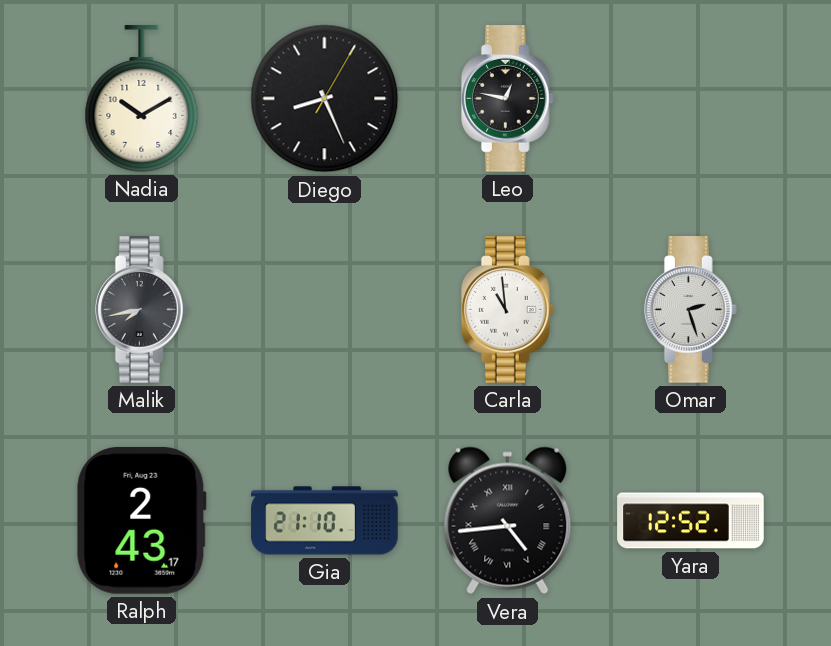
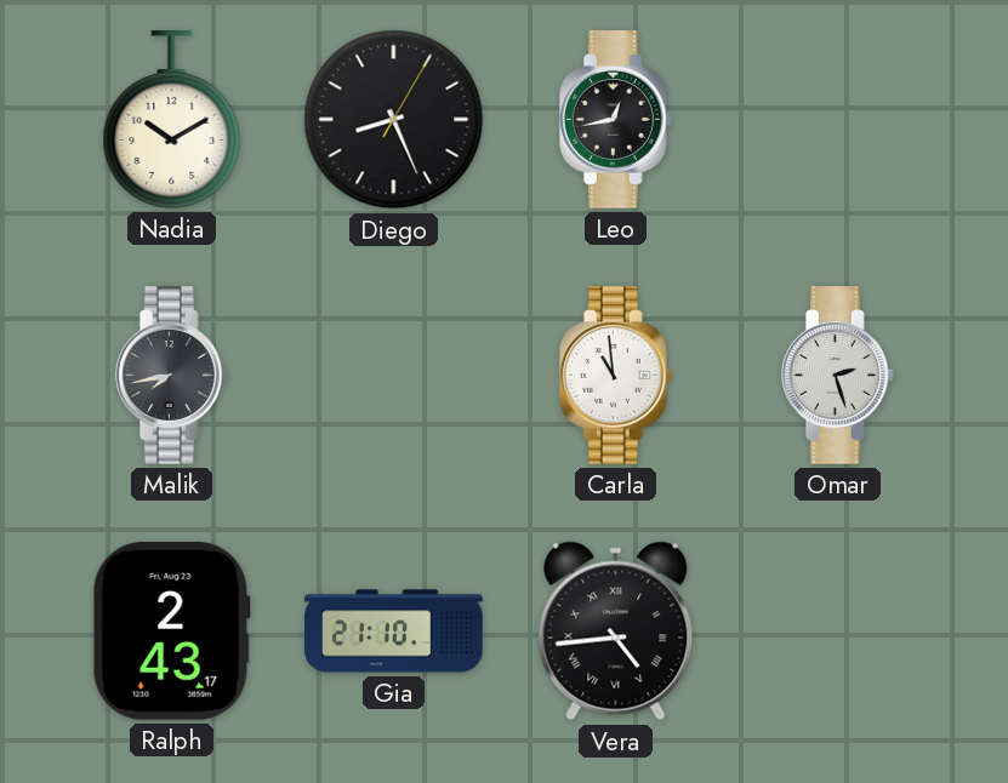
Leo: 12:47 -> 12:43 (615, 120)
Yara: 12:52 -> none (691, 521)
